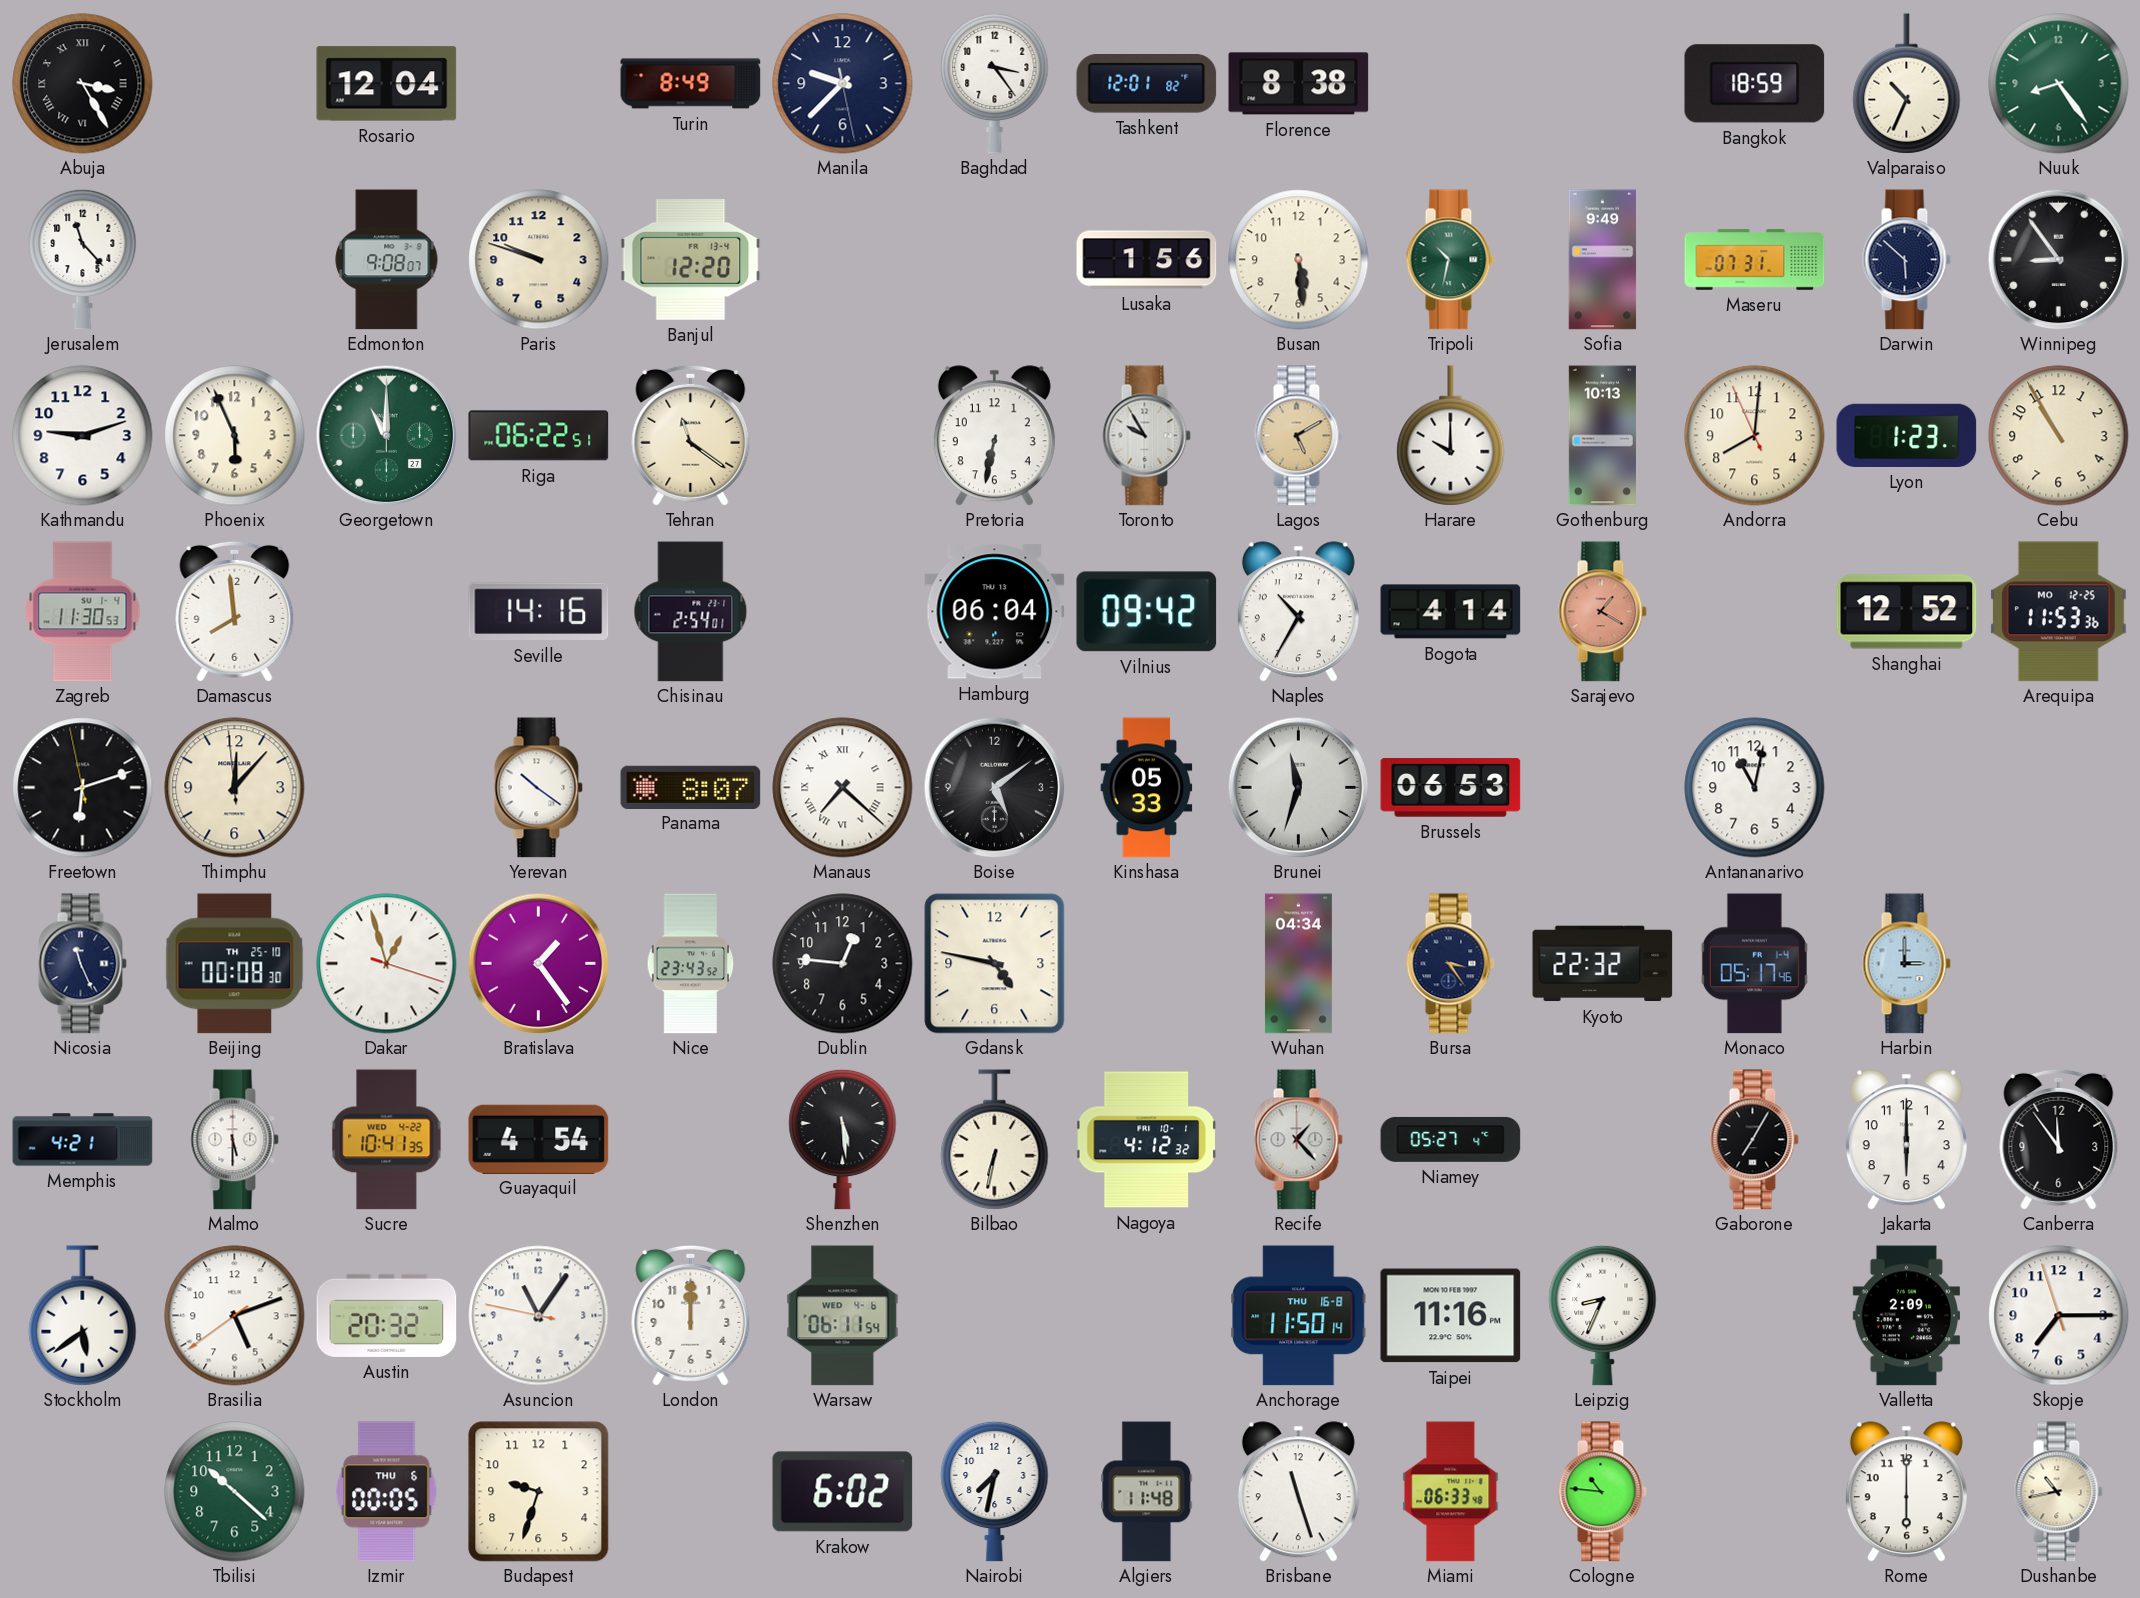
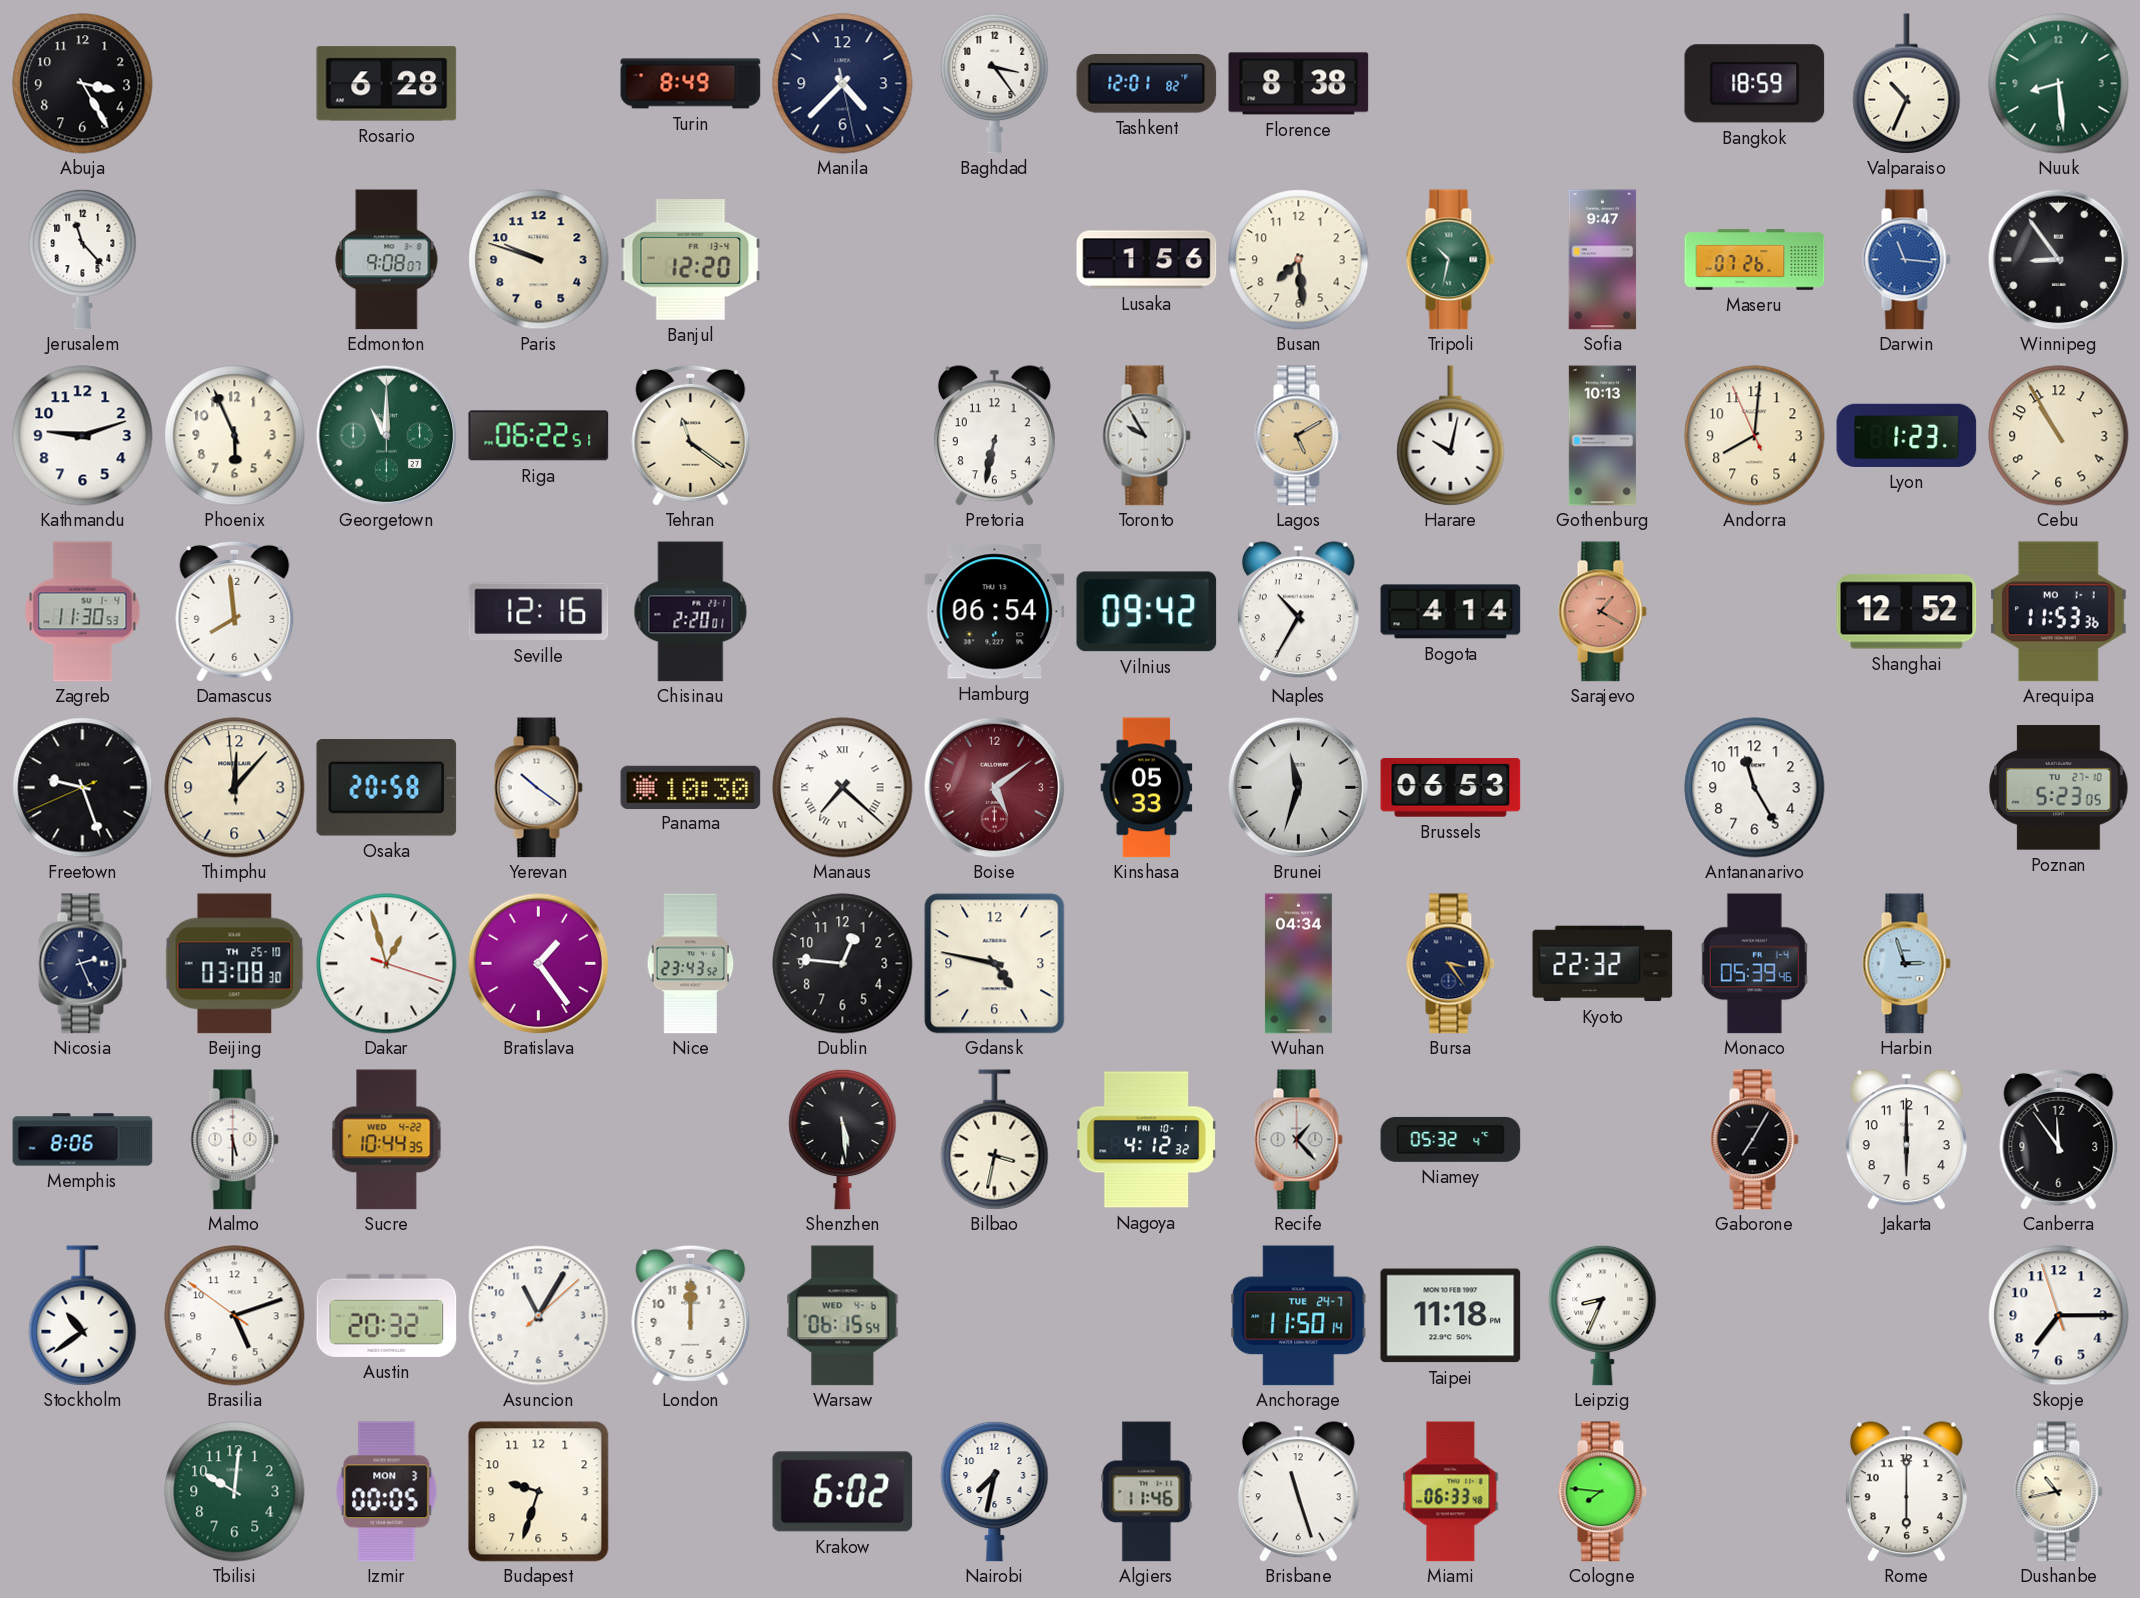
Abuja numerals: Roman -> Arabic (83, 84)
Rosario: 12:04 -> 6:28 (387, 84)
Manila: 9:37 -> 4:37 (843, 84)
Nuuk: 8:24 -> 8:29 (2059, 84)
Busan: 5:29 -> 7:29 (1299, 260)
Sofia: 9:49 -> 9:47 (1603, 260)
Maseru: 07:31 -> 07:26 (1755, 260)
Darwin: 5:52 -> 11:16 (1906, 260)
Darwin dial: navy -> blue (1906, 260)
Harare: 10:00 -> 10:02 (1451, 436)
Seville: 14:16 -> 12:16 (539, 612)
Chisinau: 2:54 -> 2:20 (691, 612)
Hamburg: 06:04 -> 06:54 (995, 612)
Arequipa date: MO 12-25 -> MO 1-1 (2058, 612)
Freetown: 6:11 -> 9:26 (83, 788)
Osaka: none -> 20:58 (387, 788)
Panama: 8:07 -> 10:30 (691, 787)
Boise dial: black -> burgundy (994, 787)
Antananarivo: 11:02 -> 11:25 (1755, 788)
Poznan: none -> 5:23 (2059, 788)
Nicosia: 11:26 -> 2:26 (82, 964)
Beijing: 00:08 -> 03:08 (235, 964)
Monaco: 05:17 -> 05:39 (1754, 964)
Harbin: 3:00 -> 2:57 (1906, 964)
Memphis: 4:21 -> 8:06 (83, 1140)
Sucre: 10:41 -> 10:44 (387, 1140)
Guayaquil: 4:54 -> none (539, 1139)
Bilbao: 6:32 -> 3:32 (995, 1140)
Niamey: 05:27 -> 05:32 (1451, 1139)
Stockholm: 5:39 -> 10:39 (83, 1316)
Brasilia: 5:11:39 -> 5:11:51 (235, 1316)
Asuncion: 11:05:47 -> 11:05:08 (539, 1316)
Warsaw: 06:11 -> 06:15 (843, 1316)
Anchorage date: THU 16-8 -> TUE 24-7 (1299, 1316)
Taipei: 11:16 -> 11:18 (1451, 1316)
Valletta: 2:09 -> none (1906, 1316)
Tbilisi: 10:22 -> 10:01 (235, 1492)
Izmir date: THU 6 -> MON 3 (387, 1492)
Algiers: 11:48 -> 11:46 (1147, 1492)
Cologne: 10:46 -> 7:46 (1602, 1492)
